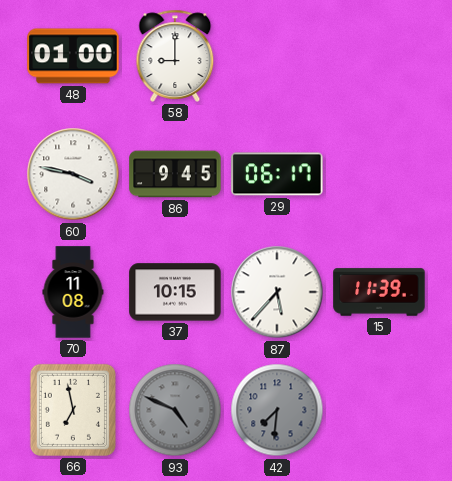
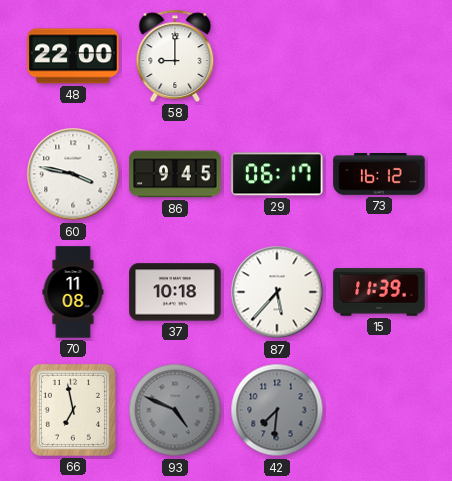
48: 01:00 -> 22:00 (73, 56)
73: none -> 16:12 (379, 175)
37: 10:15 -> 10:18 (175, 292)
